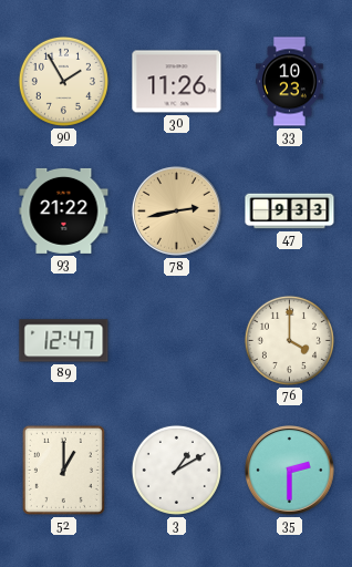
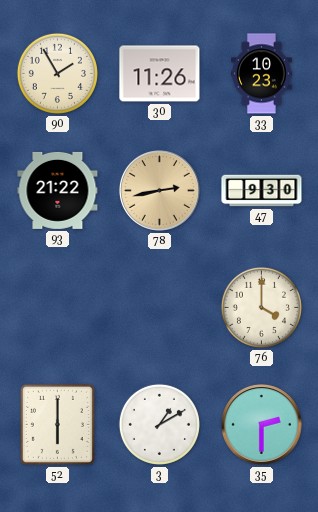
47: 9:33 -> 9:30 (262, 191)
89: 12:47 -> none (64, 341)
52: 1:00 -> 6:00 (57, 424)
